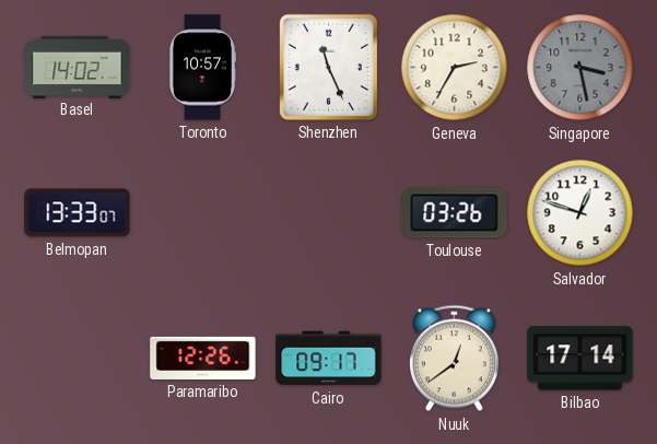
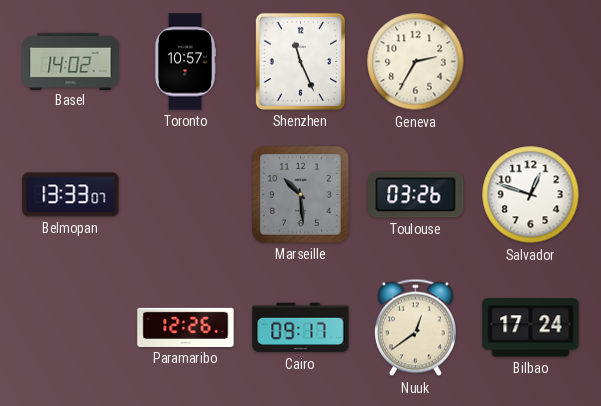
Singapore: 3:28 -> none (580, 68)
Marseille: none -> 10:29 (301, 195)
Bilbao: 17:14 -> 17:24 (531, 328)
